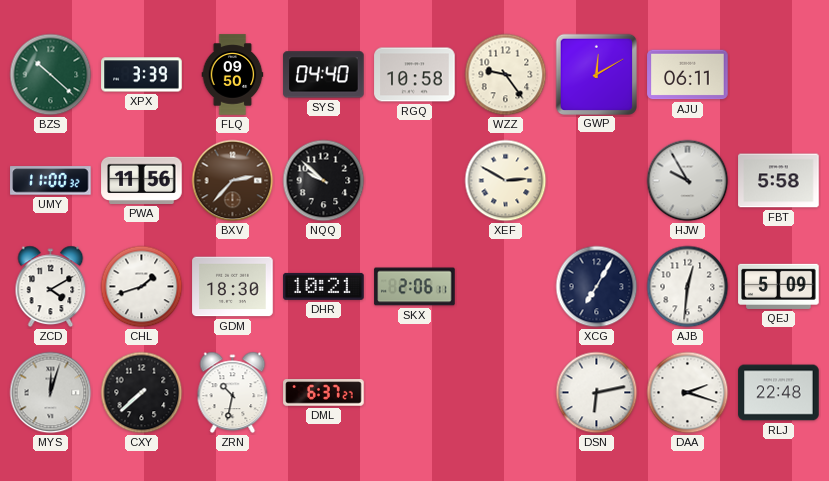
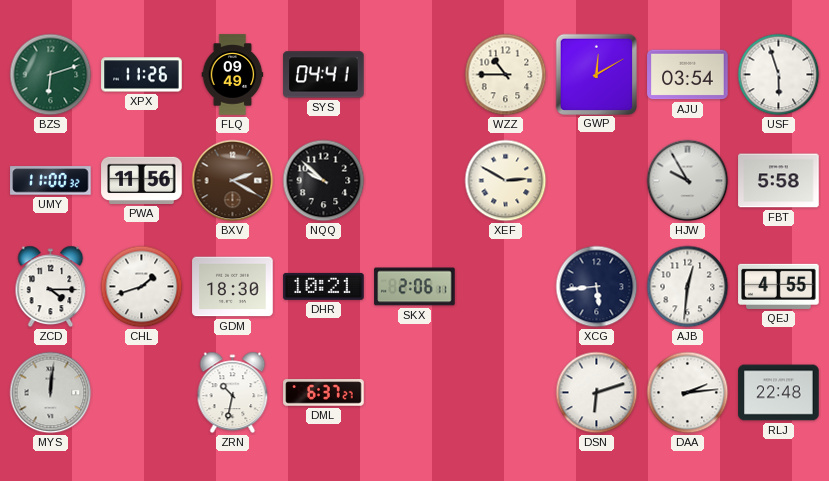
BZS: 10:22 -> 6:12 (51, 75)
XPX: 3:39 -> 11:26 (142, 75)
FLQ: 09:50 -> 09:49 (233, 75)
SYS: 04:40 -> 04:41 (324, 75)
RGQ: 10:58 -> none (415, 75)
WZZ: 9:24 -> 10:45 (506, 75)
AJU: 06:11 -> 03:54 (688, 75)
USF: none -> 5:57 (779, 75)
BXV: 2:37 -> 2:20 (233, 181)
ZCD: 4:10 -> 4:15 (51, 287)
XCG: 7:05 -> 5:44 (597, 287)
QEJ: 5:09 -> 4:55 (779, 286)
MYS: 12:03 -> 12:01 (51, 393)
CXY: 7:38 -> none (142, 393)
DSN: 6:13 -> 6:12 (597, 393)
DAA: 2:18 -> 2:14 (688, 393)
